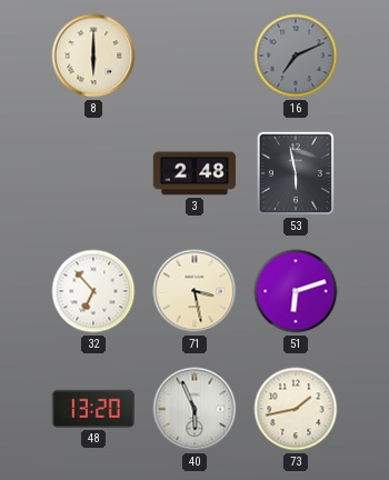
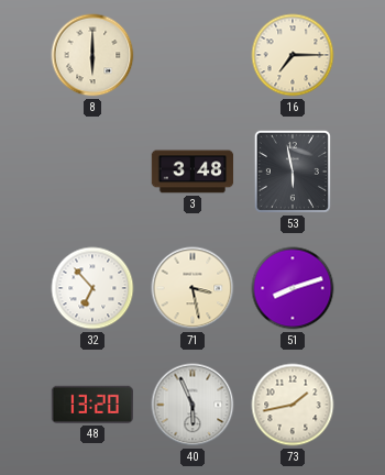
16: 7:11 -> 7:15 (293, 55)
16 dial: grey -> cream (293, 55)
3: 2:48 -> 3:48 (193, 172)
51: 6:12 -> 8:12 (293, 288)
